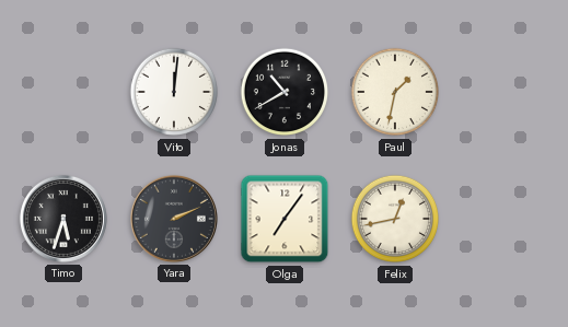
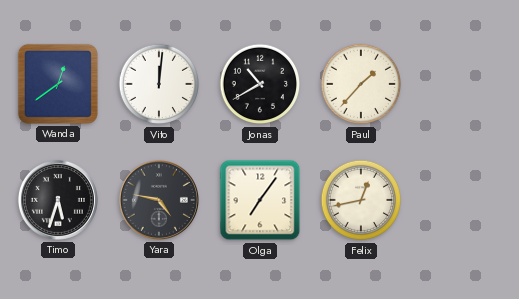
Wanda: none -> 12:39 (58, 84)
Paul: 1:32 -> 1:37 (361, 84)
Yara: 2:11 -> 4:47 (159, 200)
